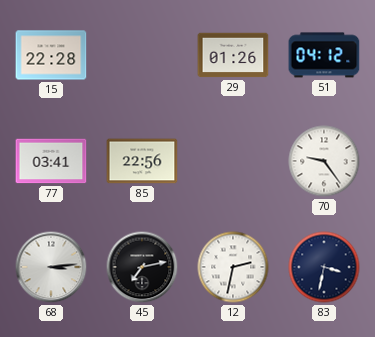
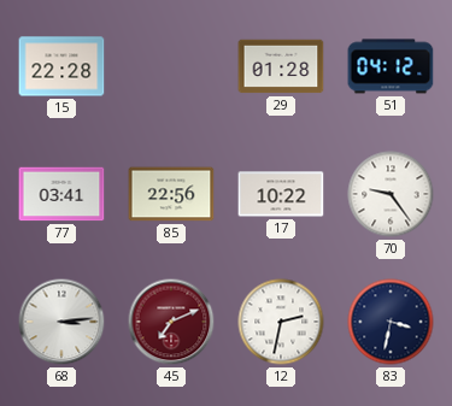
29: 01:26 -> 01:28 (281, 66)
17: none -> 10:22 (281, 194)
45: 7:13 -> 7:11 (171, 322)
45 dial: black -> burgundy (171, 322)
